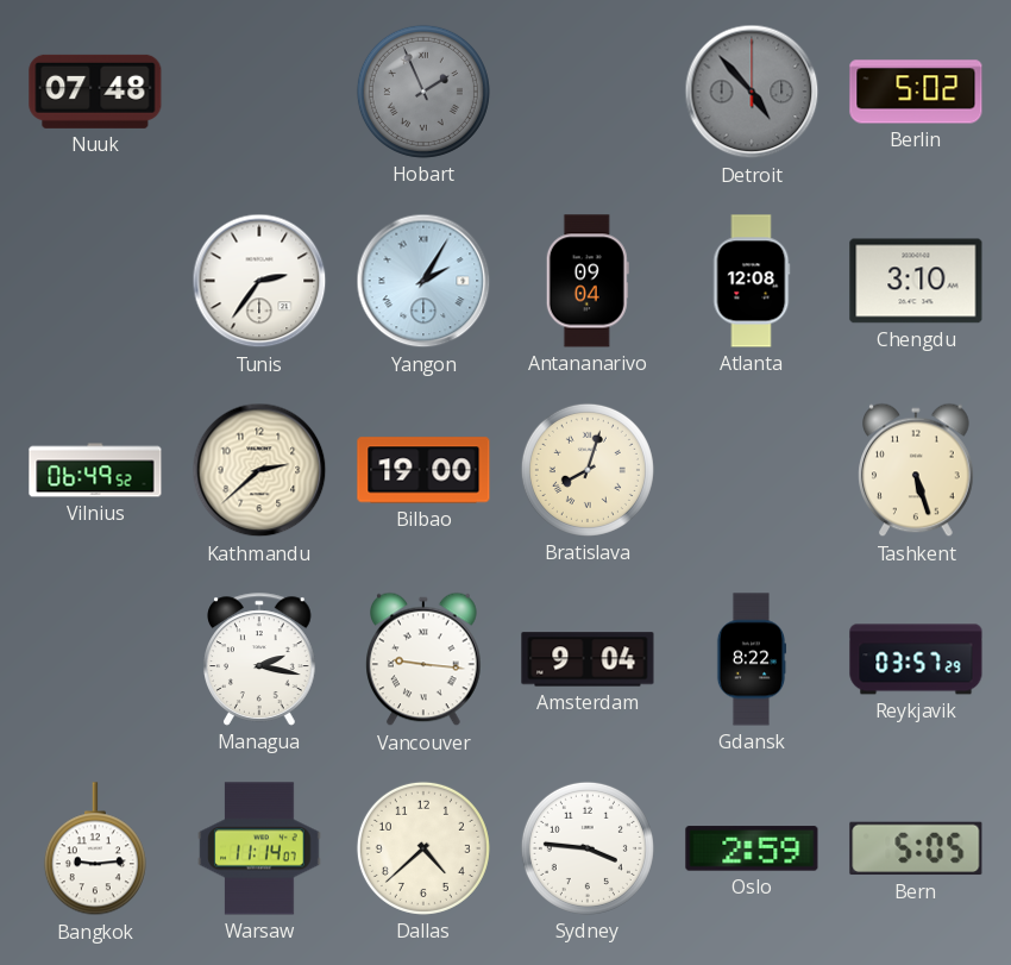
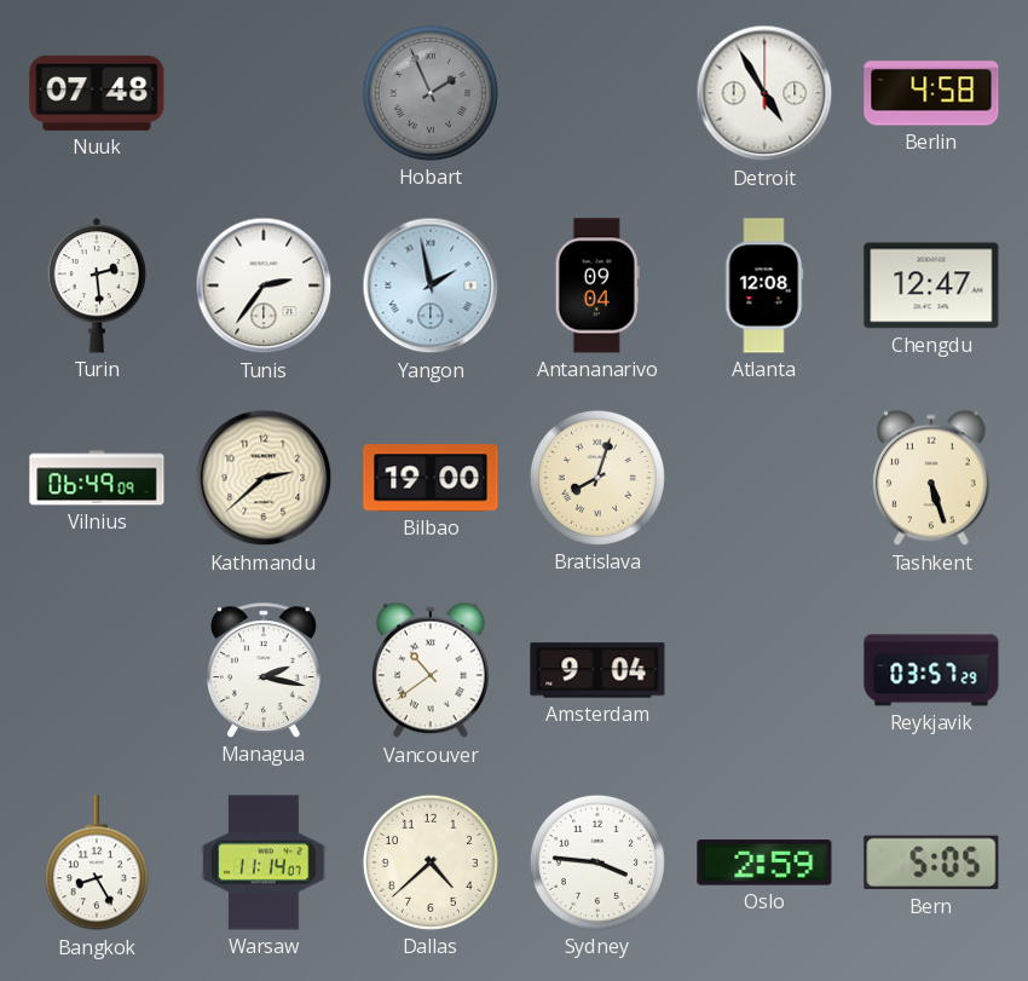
Detroit: 4:53 -> 4:55 (764, 93)
Detroit dial: grey -> white (764, 93)
Berlin: 5:02 -> 4:58 (931, 93)
Turin: none -> 2:29 (97, 287)
Yangon: 2:05 -> 1:58 (431, 285)
Chengdu: 3:10 -> 12:47 (931, 285)
Vilnius: 06:49:52 -> 06:49:09 (97, 478)
Vancouver: 9:16 -> 10:39 (431, 670)
Gdansk: 8:22 -> none (752, 659)
Bangkok: 9:14 -> 8:25 (97, 864)
